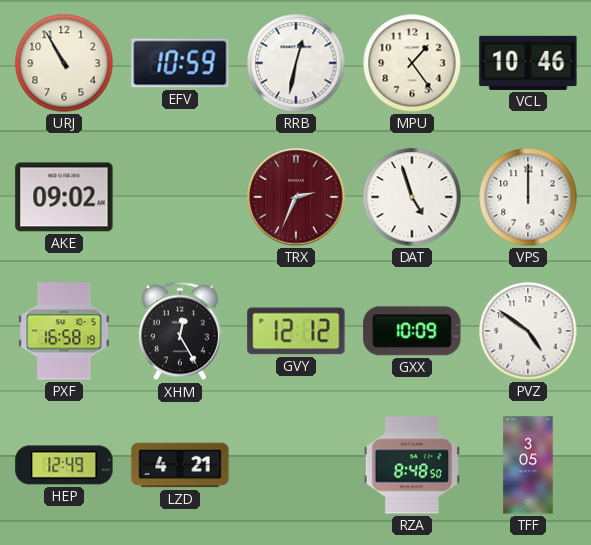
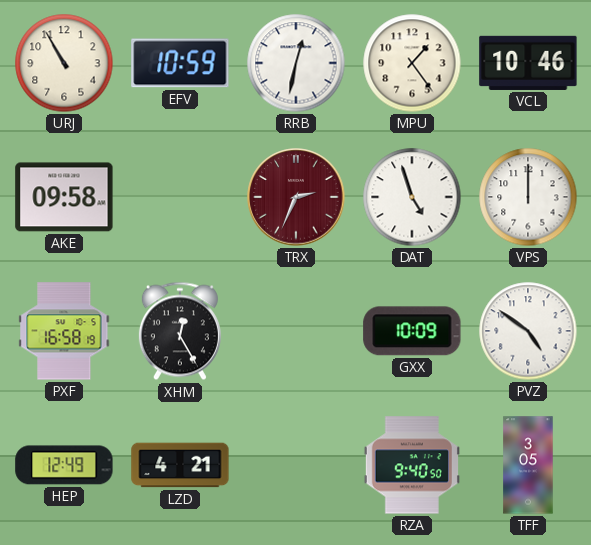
AKE: 09:02 -> 09:58 (64, 197)
GVY: 12:12 -> none (296, 331)
RZA: 8:48 -> 9:40 (412, 465)
